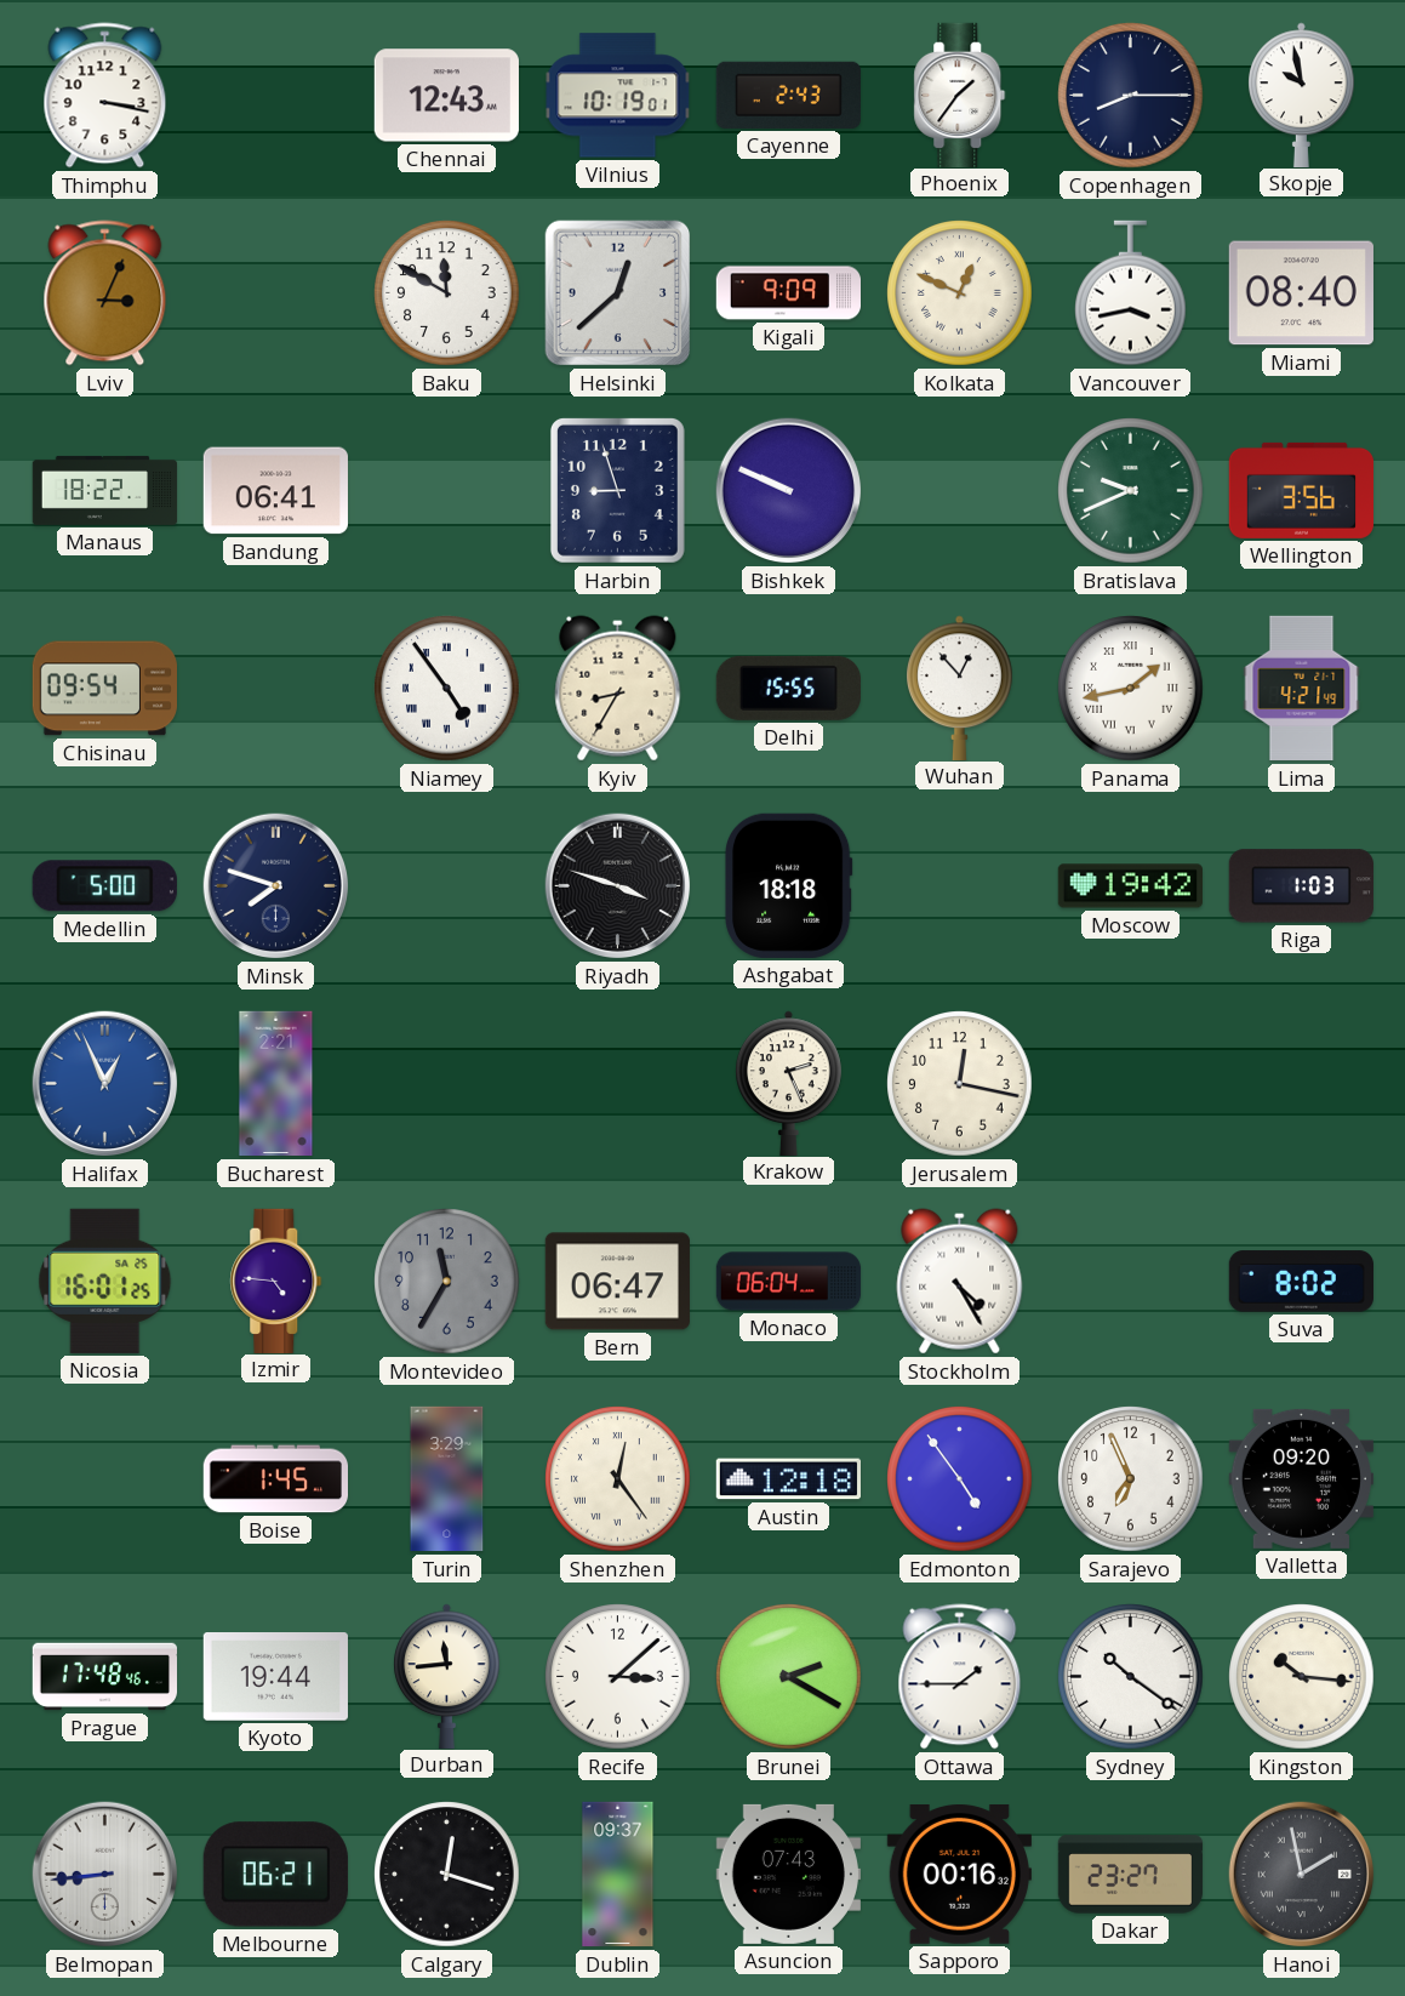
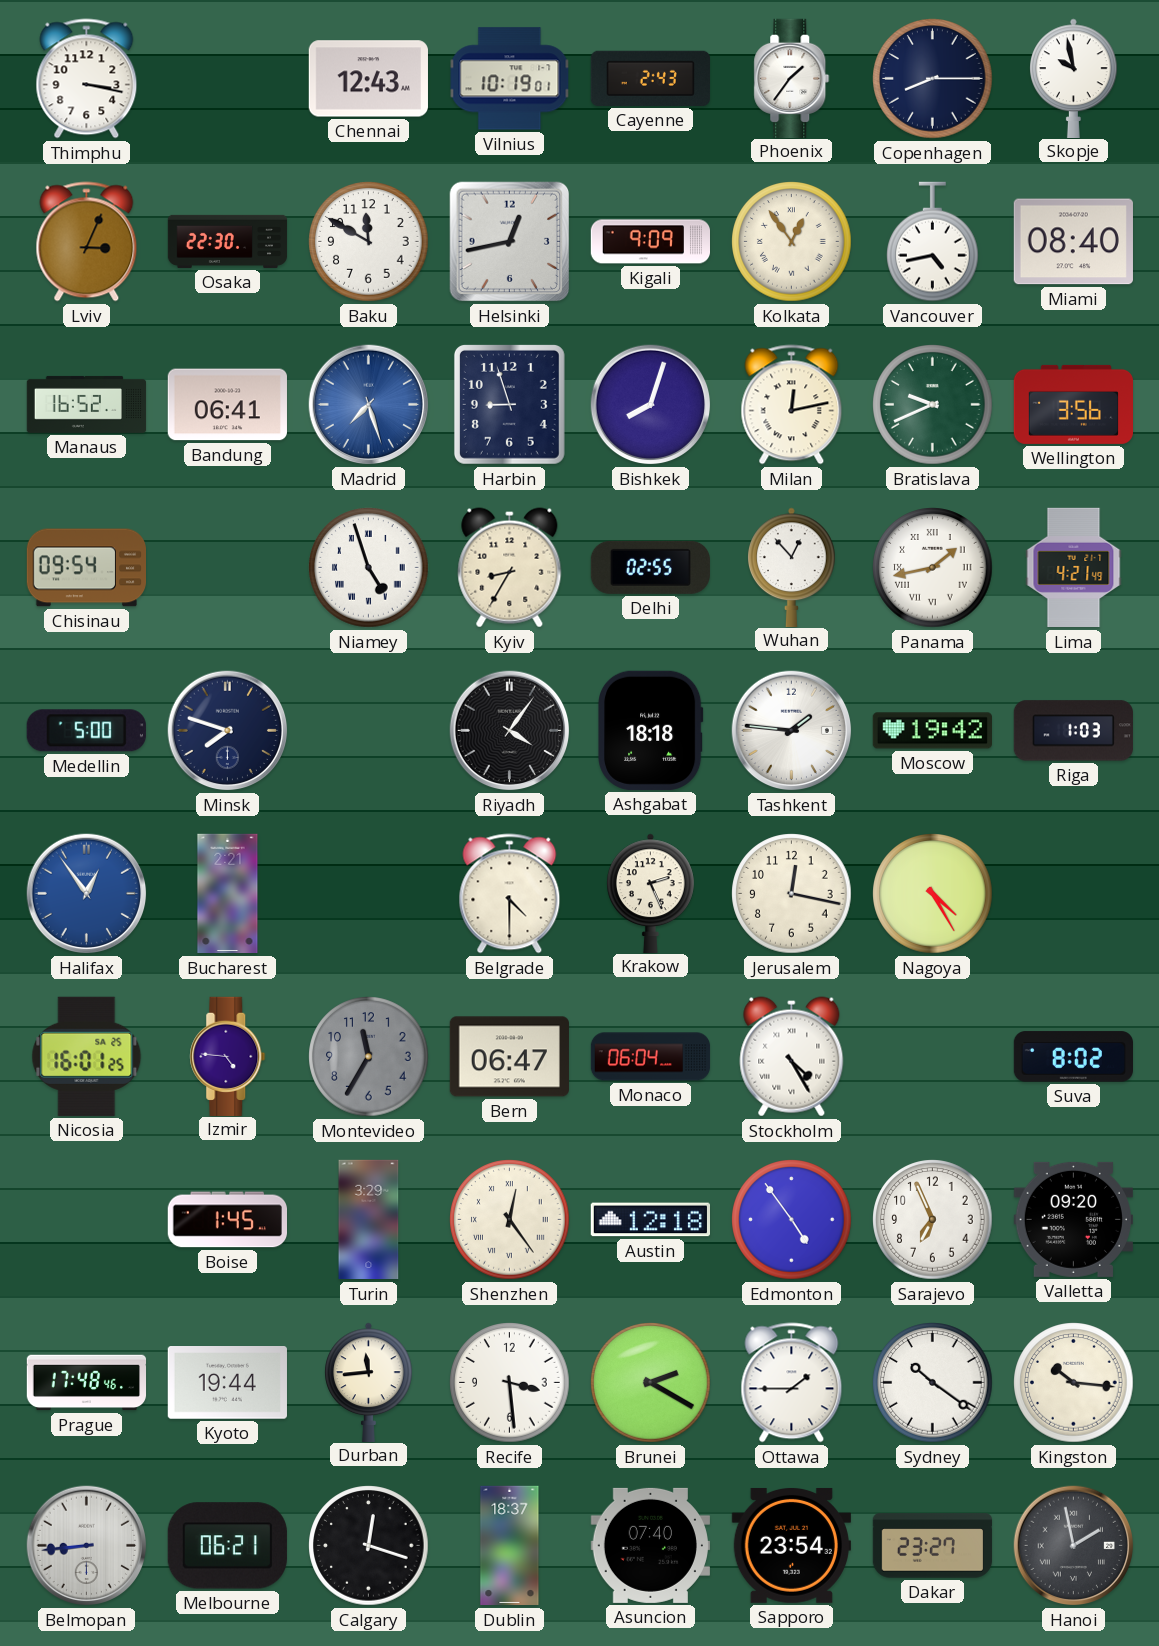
Osaka: none -> 22:30 (228, 241)
Helsinki: 12:38 -> 12:43 (510, 242)
Kolkata: 12:49 -> 12:54 (792, 242)
Vancouver: 3:43 -> 4:43 (933, 242)
Manaus: 18:22 -> 16:52 (87, 404)
Madrid: none -> 7:27 (369, 405)
Bishkek: 9:49 -> 8:03 (651, 405)
Milan: none -> 12:13 (792, 405)
Niamey: 4:54 -> 4:57 (369, 568)
Delhi: 15:55 -> 02:55 (650, 567)
Riyadh: 3:48 -> 4:06 (510, 731)
Tashkent: none -> 1:46 (792, 731)
Halifax: 12:56 -> 12:54 (87, 894)
Belgrade: none -> 4:30 (510, 894)
Nagoya: none -> 4:25 (933, 894)
Recife: 3:08 -> 3:29 (510, 1383)
Dublin: 09:37 -> 18:37 (510, 1546)
Asuncion: 07:43 -> 07:40 (650, 1545)
Sapporo: 00:16 -> 23:54 (791, 1545)
